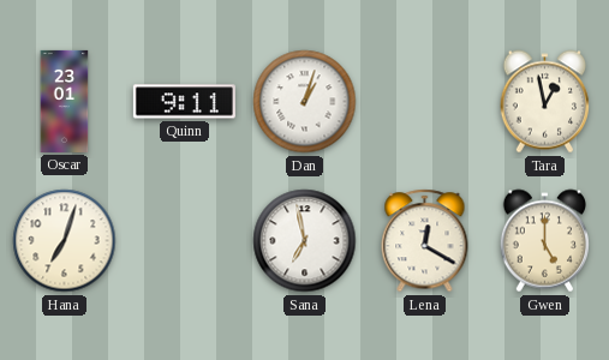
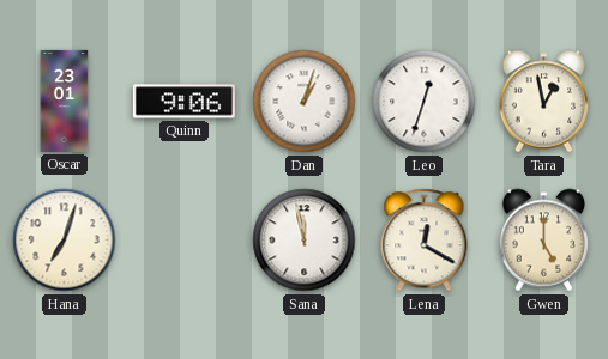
Quinn: 9:11 -> 9:06 (183, 102)
Leo: none -> 12:33 (425, 102)
Sana: 6:58 -> 11:58 (305, 241)
